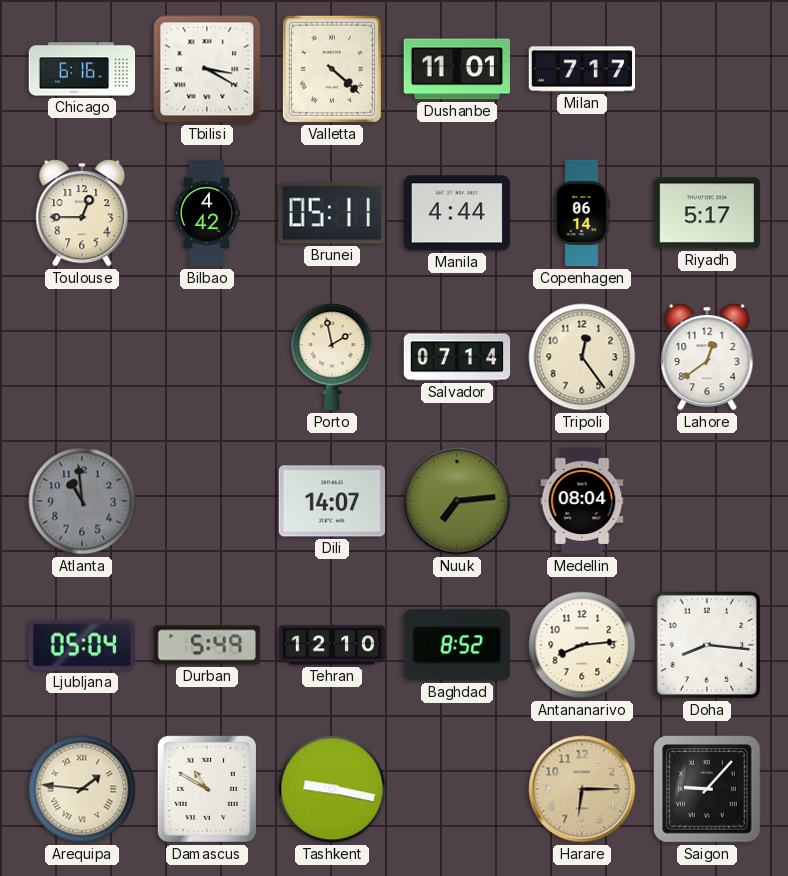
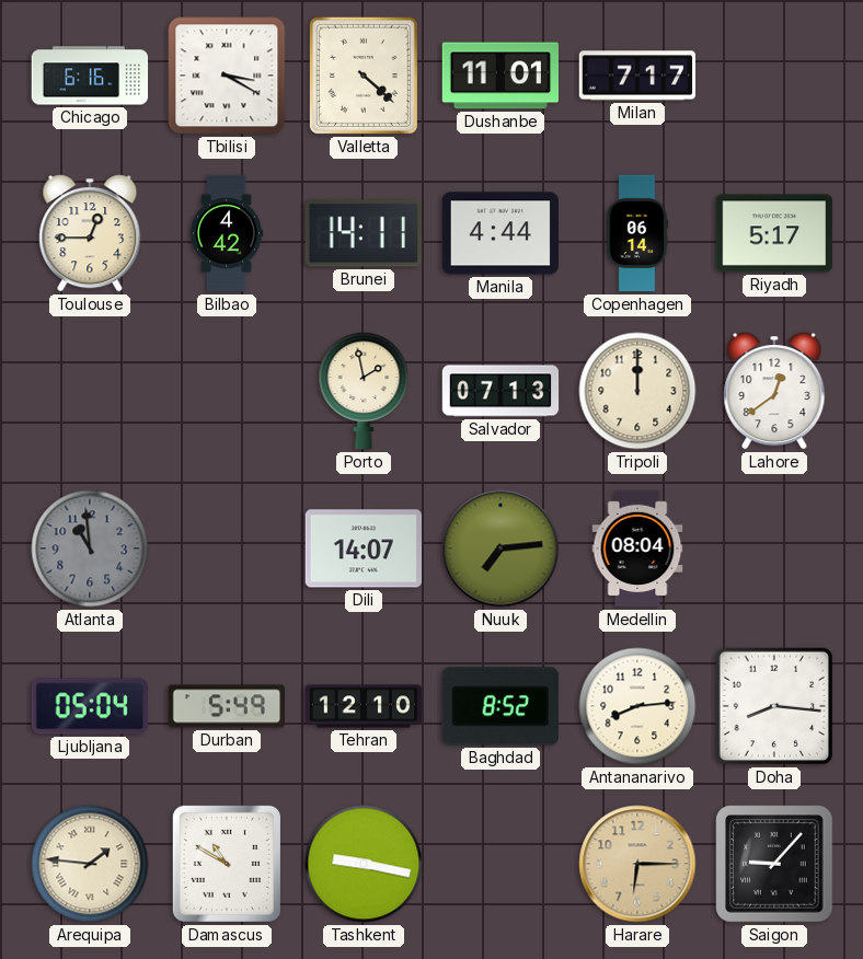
Brunei: 05:11 -> 14:11 (363, 233)
Salvador: 07:14 -> 07:13 (500, 391)
Tripoli: 12:24 -> 12:00 (637, 391)
